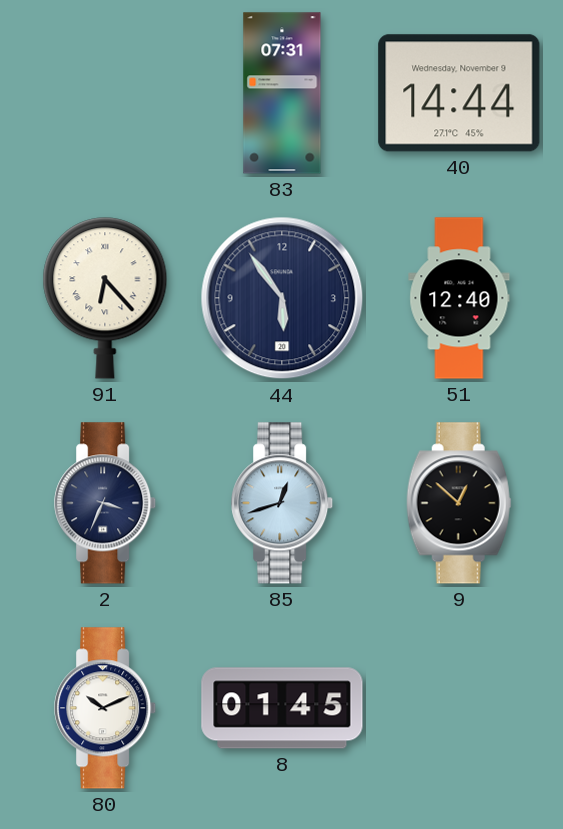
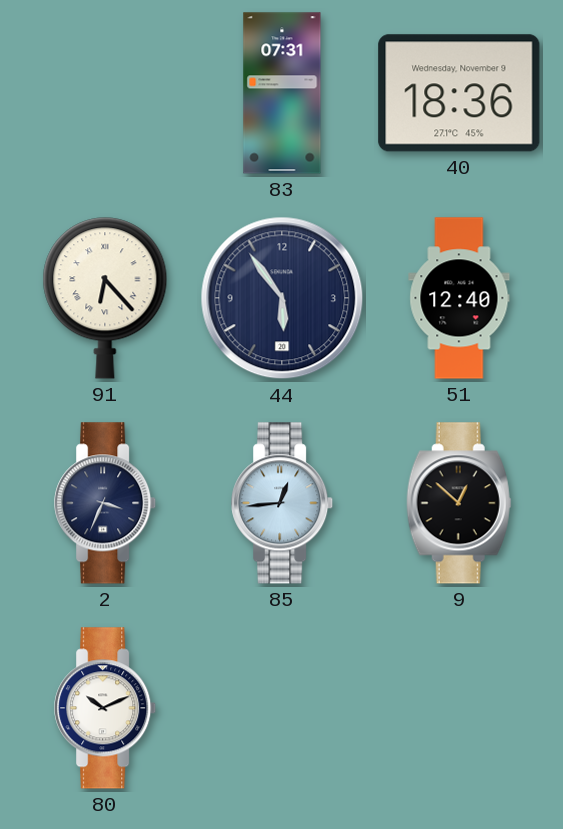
40: 14:44 -> 18:36 (459, 93)
85: 12:42 -> 12:44 (283, 503)
8: 01:45 -> none (282, 708)
